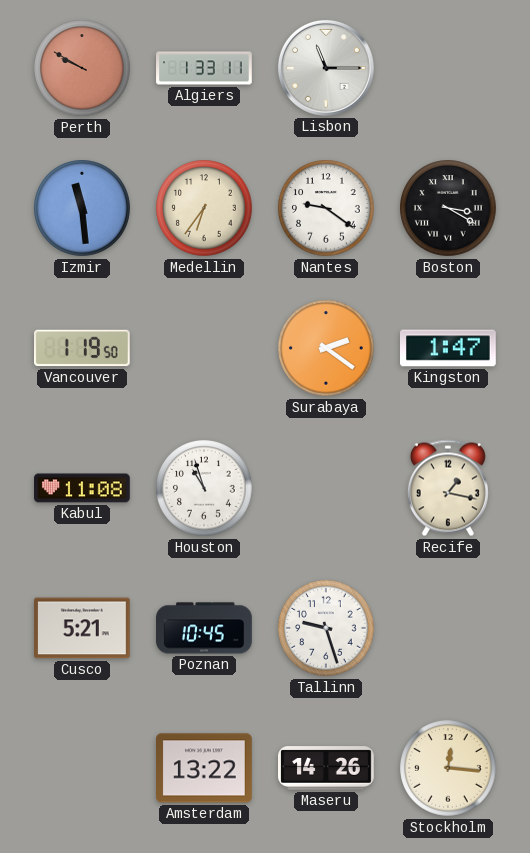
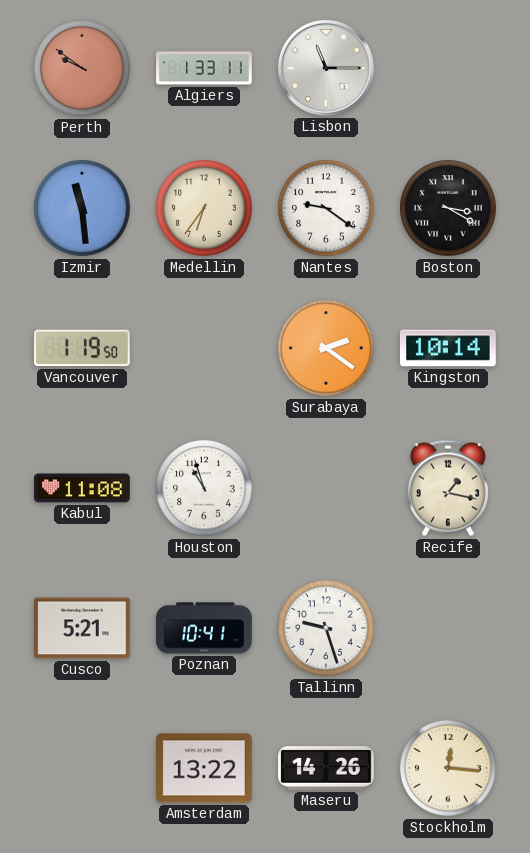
Perth: 9:50 -> 9:51 (82, 68)
Kingston: 1:47 -> 10:14 (449, 348)
Poznan: 10:45 -> 10:41 (204, 628)
